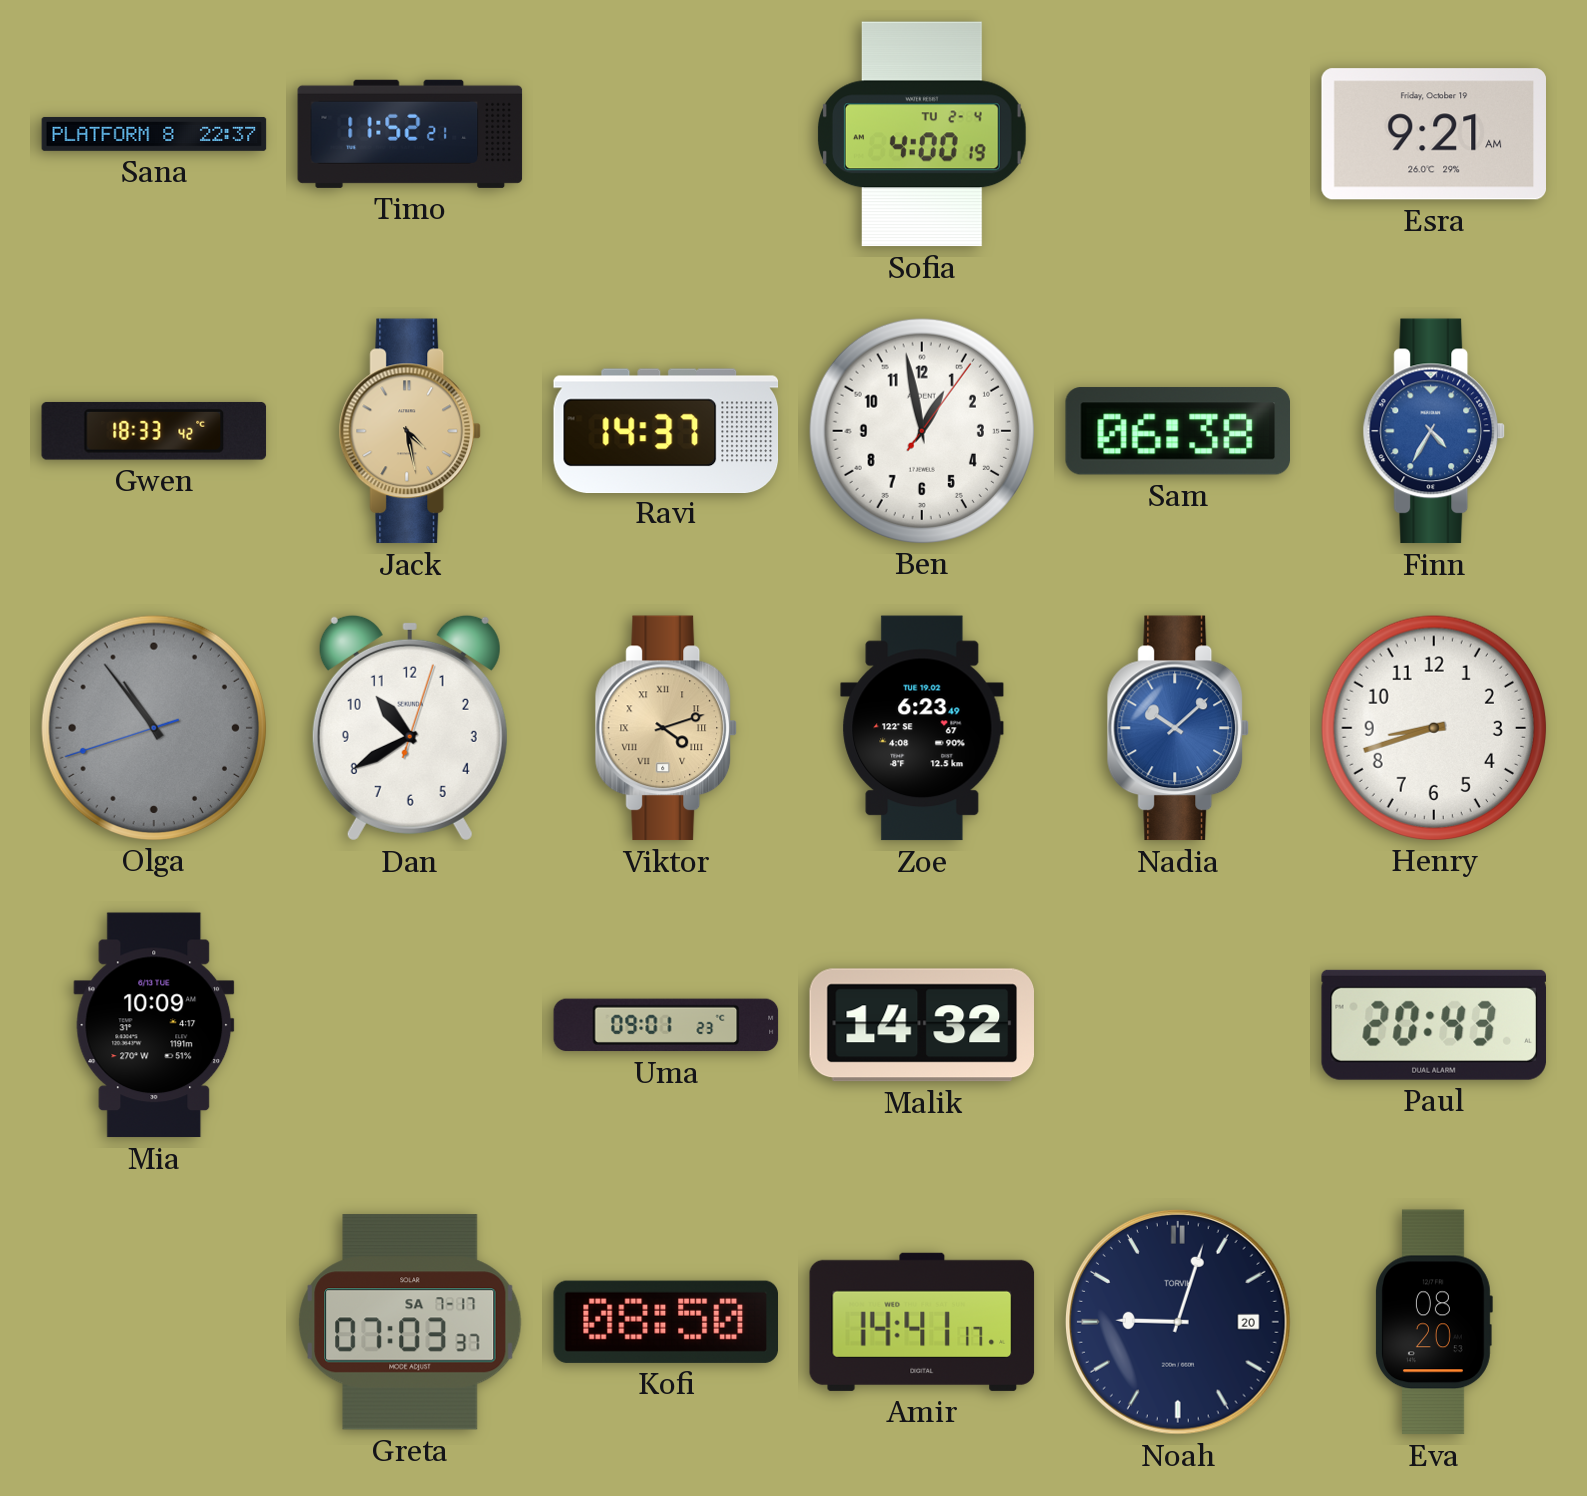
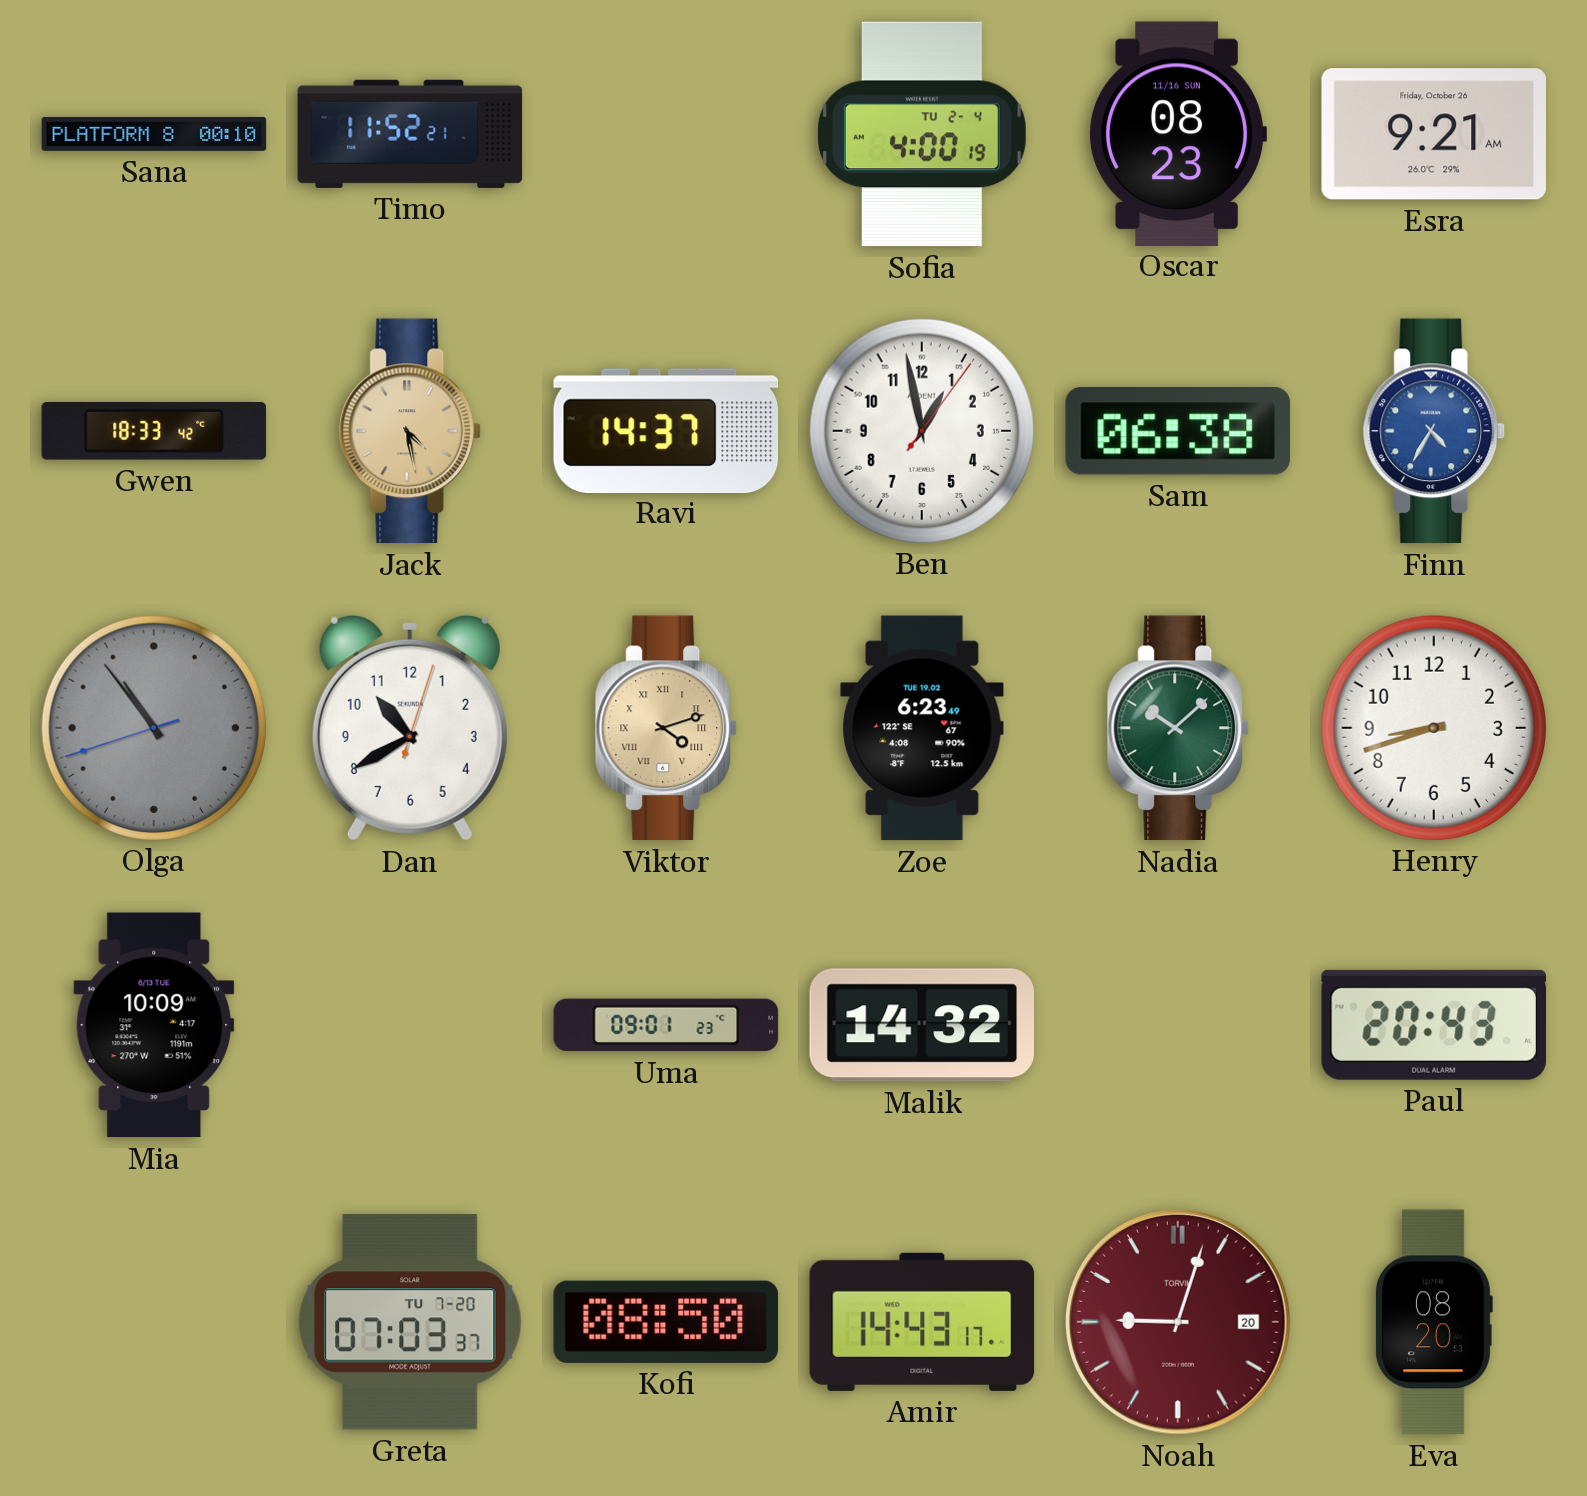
Sana: 22:37 -> 00:10 (154, 134)
Oscar: none -> 08:23 (1178, 133)
Esra date: Friday, October 19 -> Friday, October 26 (1433, 134)
Nadia dial: blue -> green (1178, 728)
Greta date: SA 7-17 -> TU 7-20 (410, 1322)
Amir: 14:41 -> 14:43 (922, 1322)
Noah dial: navy -> burgundy (1178, 1322)
